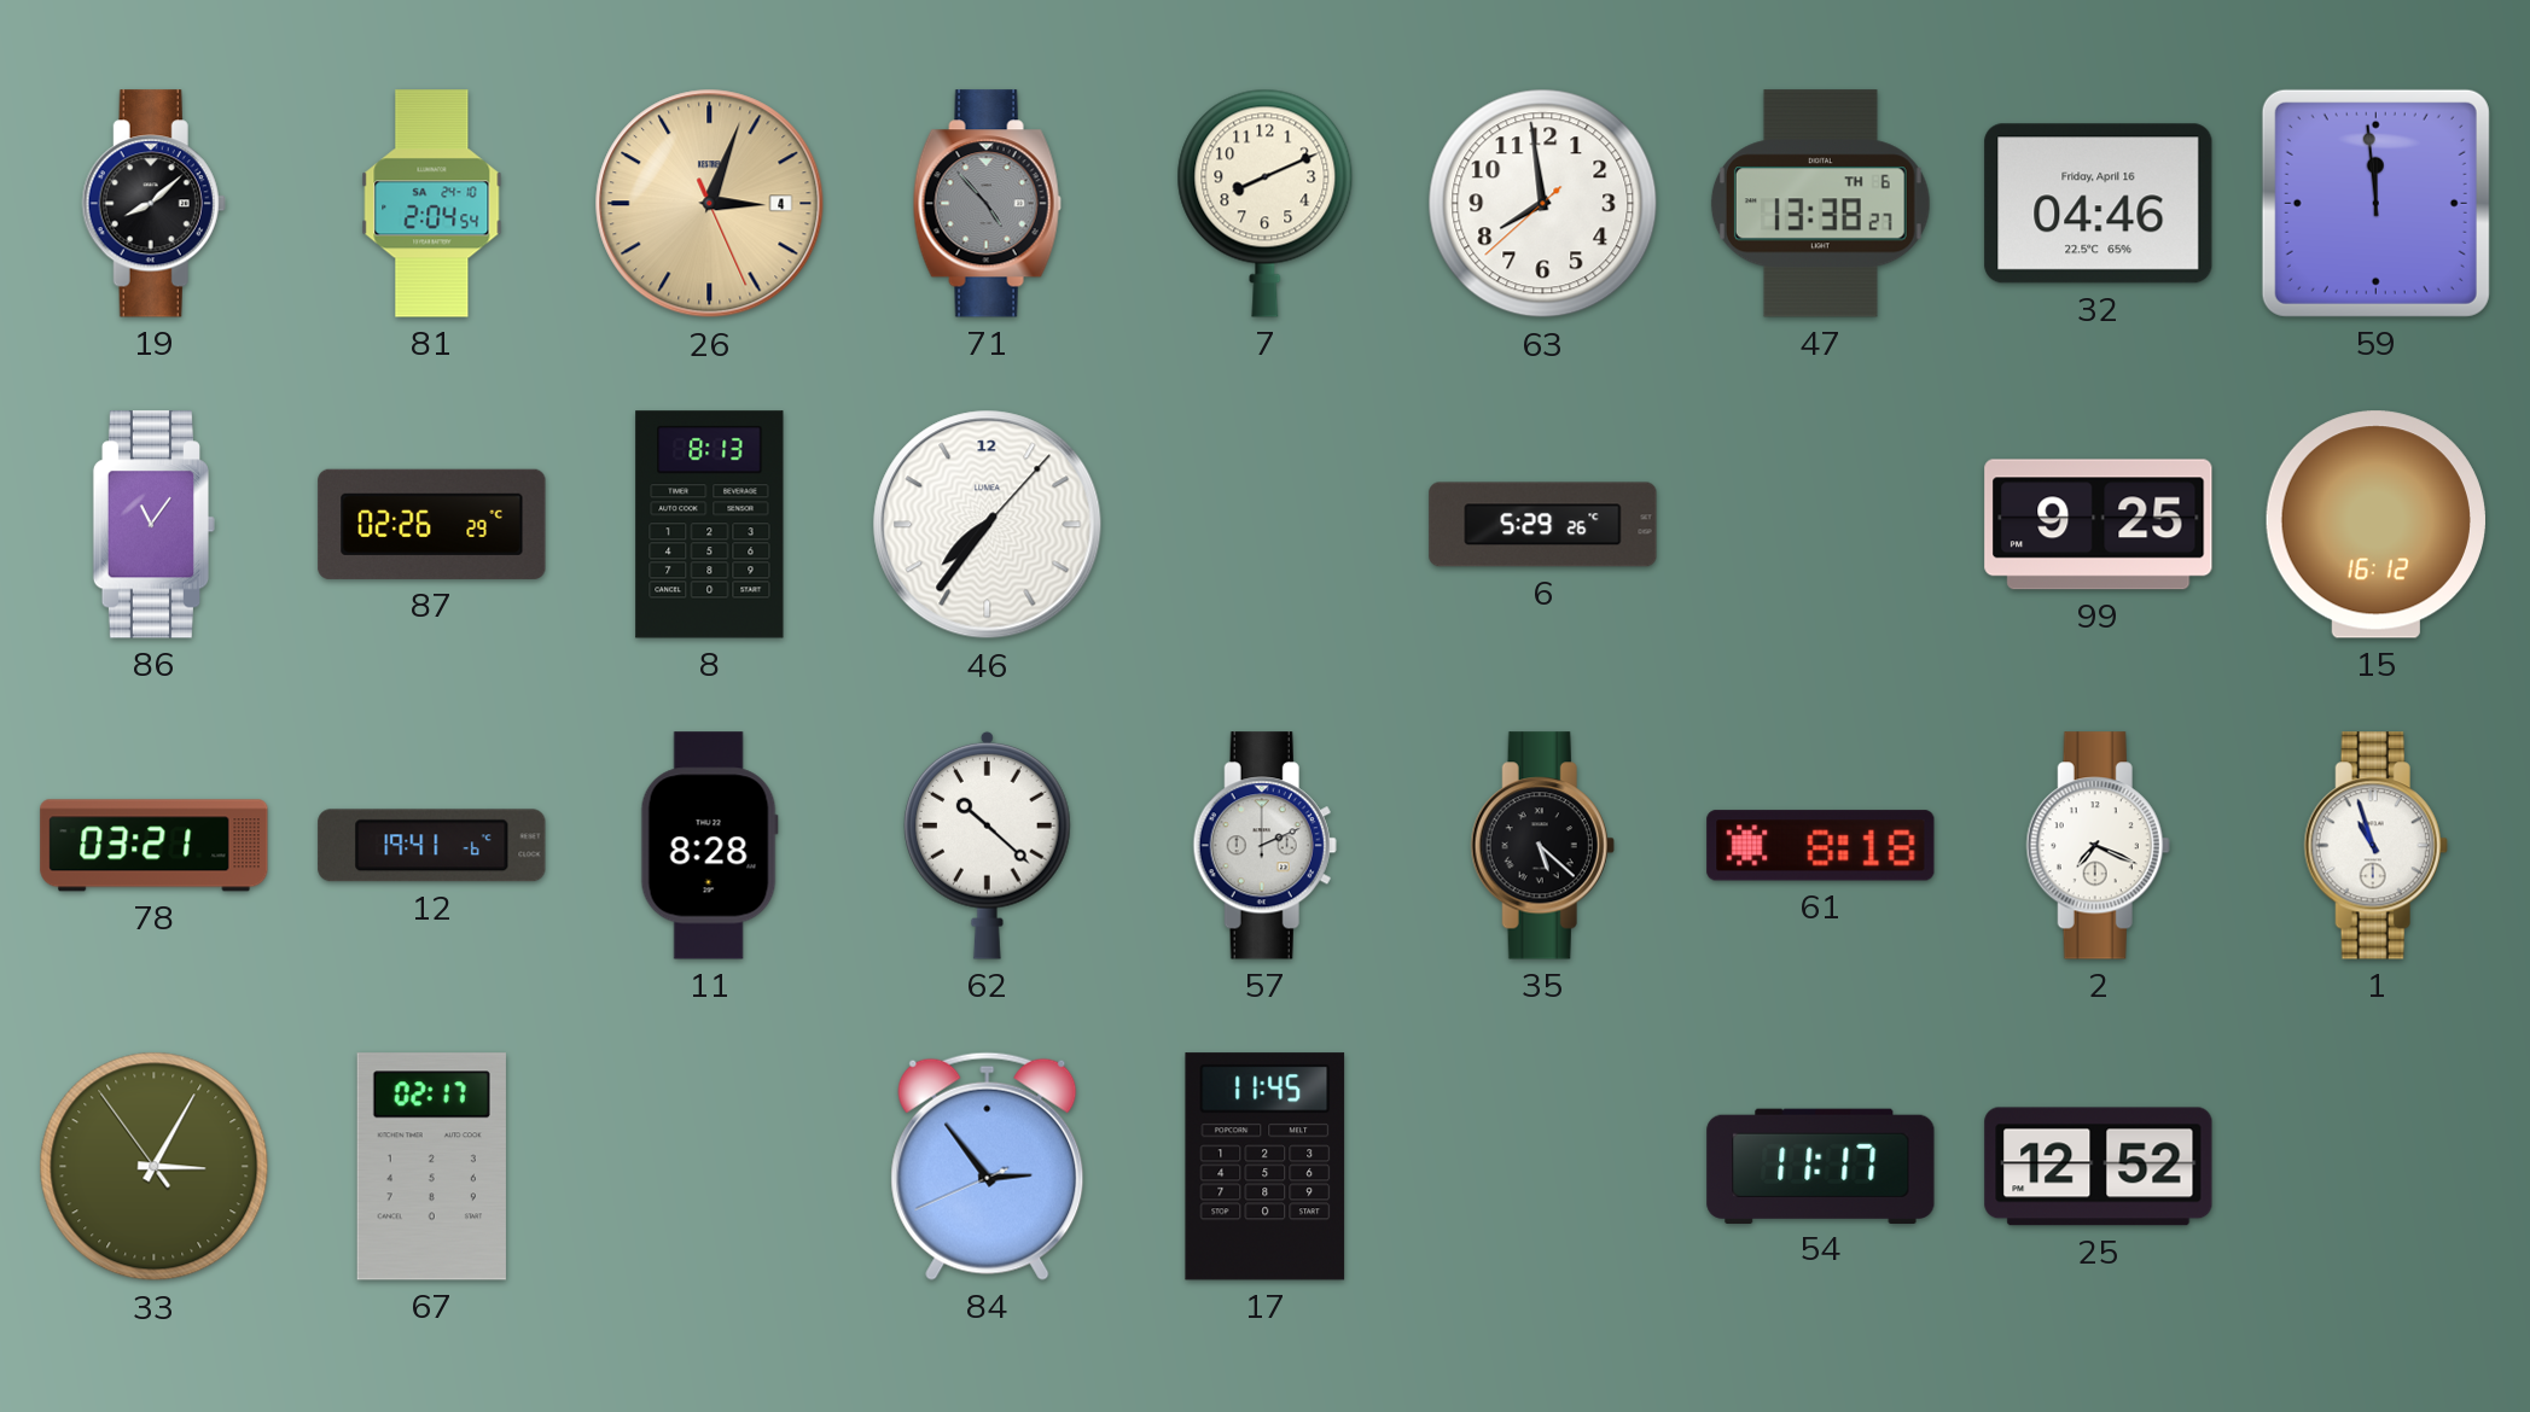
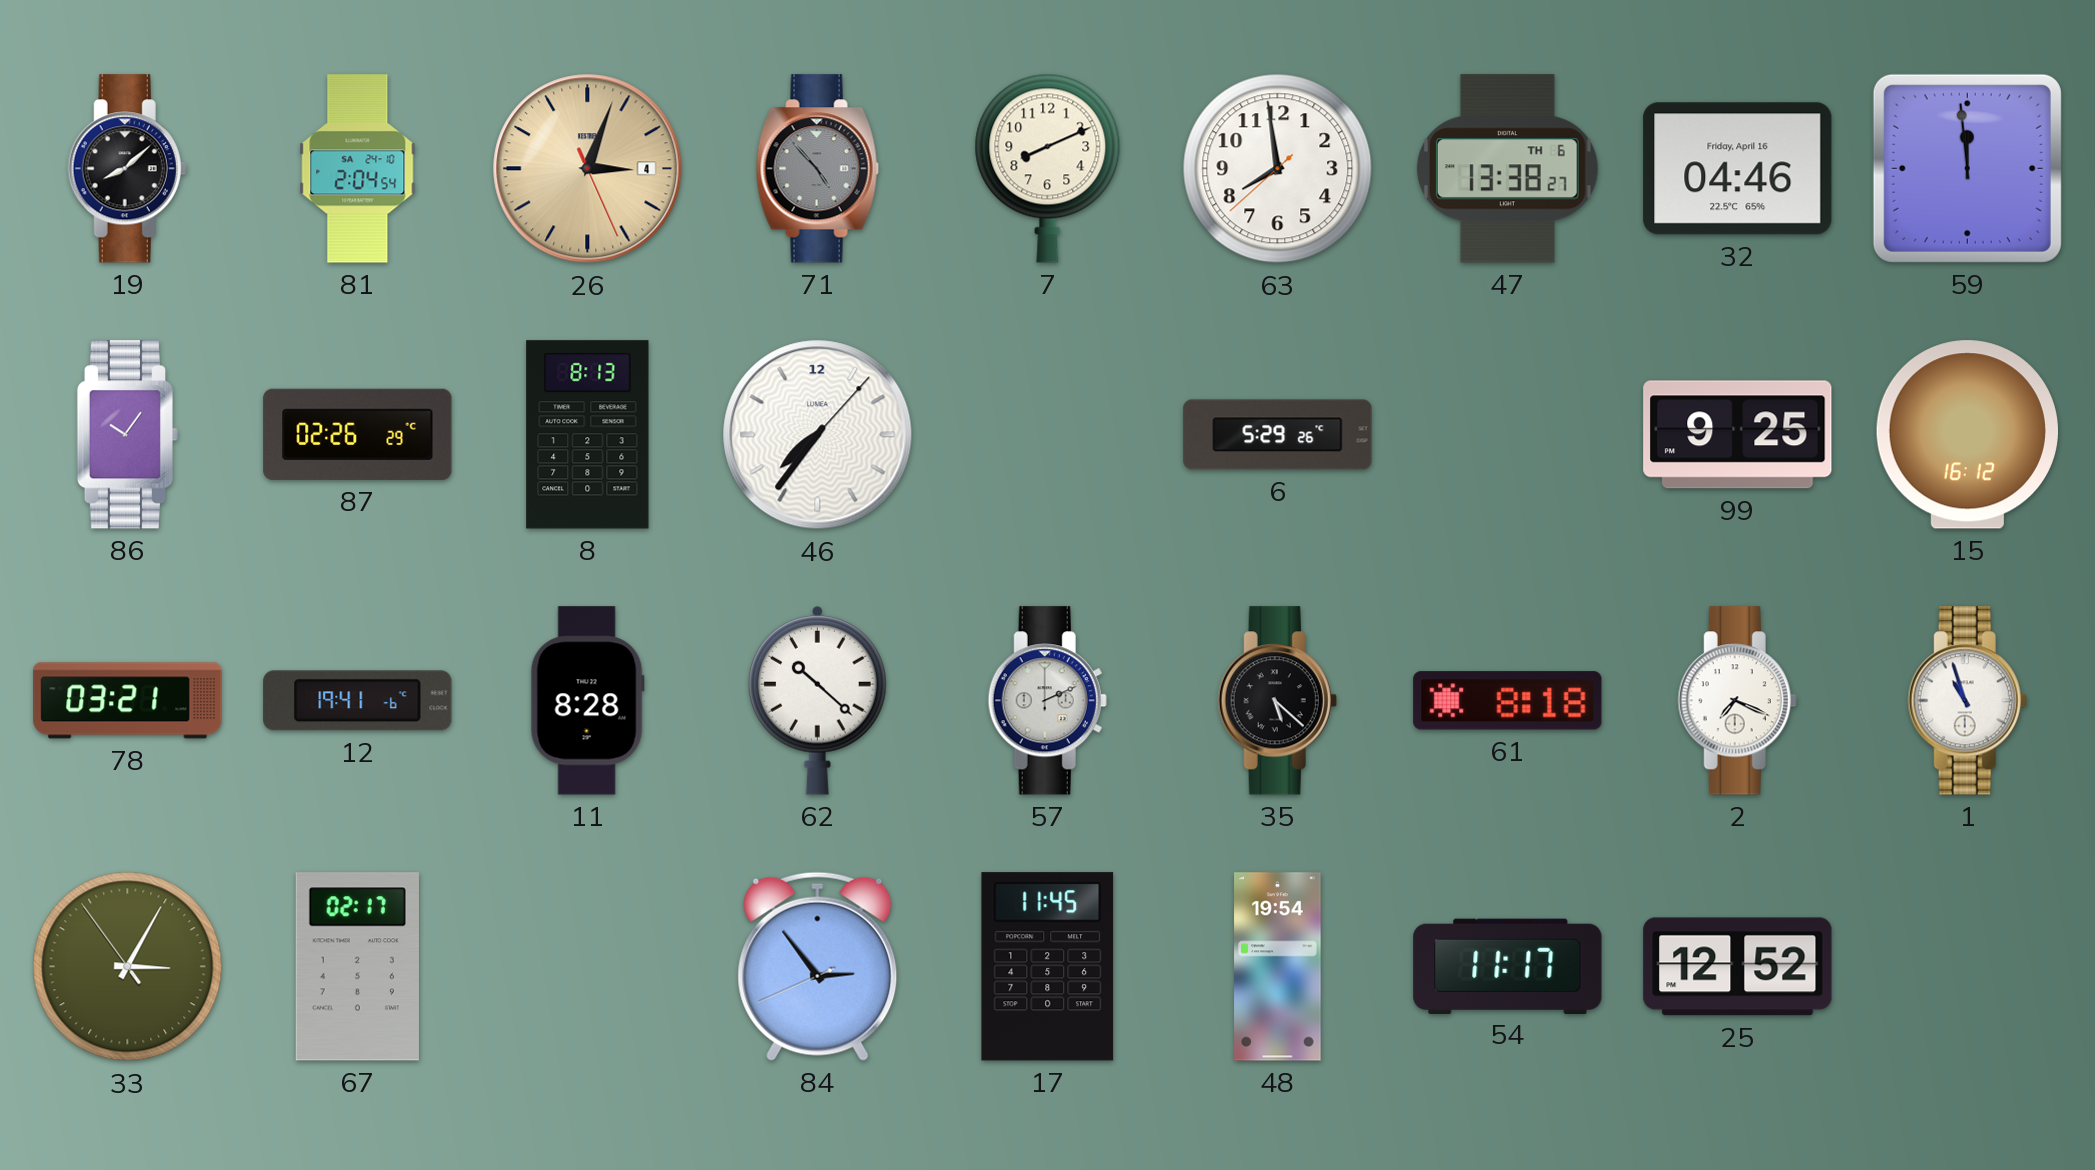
86: 11:06 -> 10:06 (127, 435)
48: none -> 19:54 (1278, 967)
